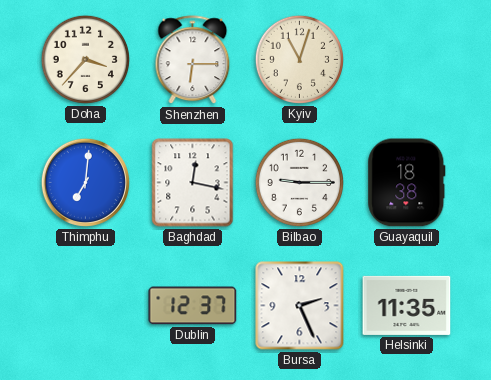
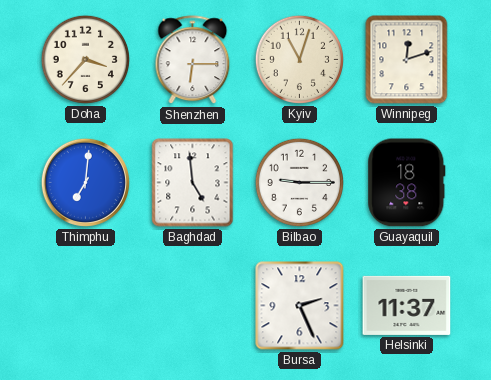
Winnipeg: none -> 12:12 (407, 60)
Baghdad: 12:17 -> 4:59 (193, 183)
Dublin: 12:37 -> none (193, 306)
Helsinki: 11:35 -> 11:37 (407, 305)
